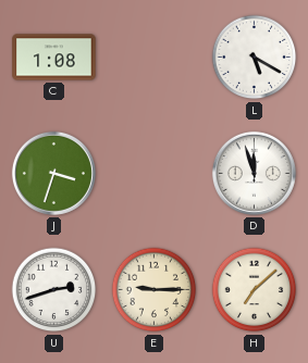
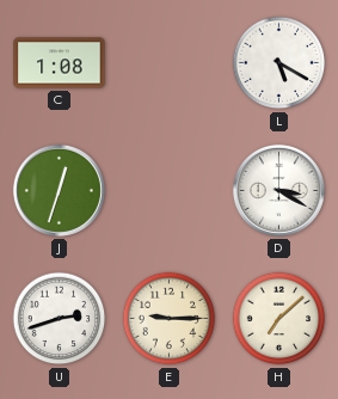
J: 3:33 -> 12:33 (59, 190)
D: 11:57 -> 3:20 (278, 190)
